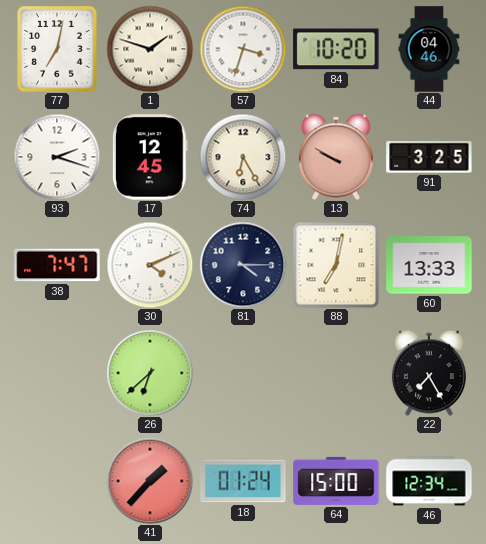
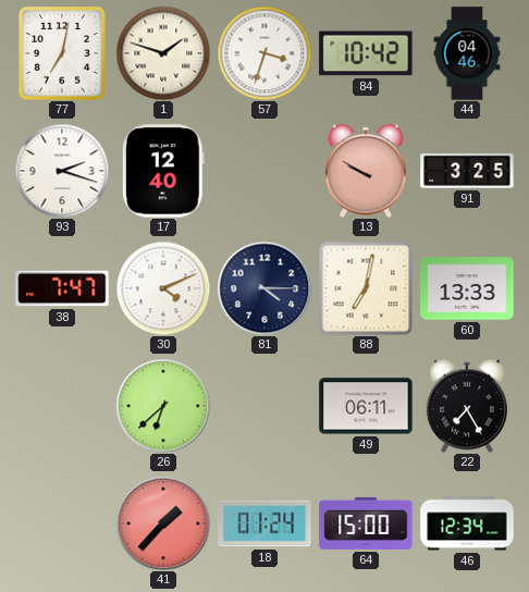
84: 10:20 -> 10:42 (366, 53)
17: 12:45 -> 12:40 (163, 171)
74: 6:25 -> none (243, 157)
49: none -> 06:11 (366, 406)
